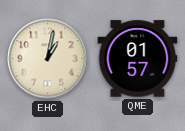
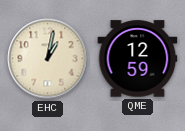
QME: 01:57 -> 12:59 (138, 59)
